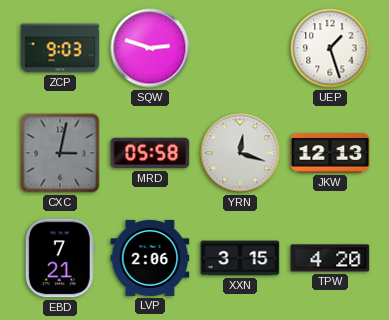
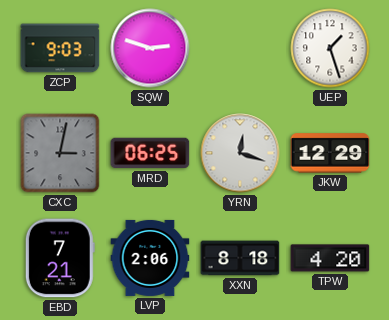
MRD: 05:58 -> 06:25 (150, 153)
JKW: 12:13 -> 12:29 (330, 153)
XXN: 3:15 -> 8:18 (240, 258)
